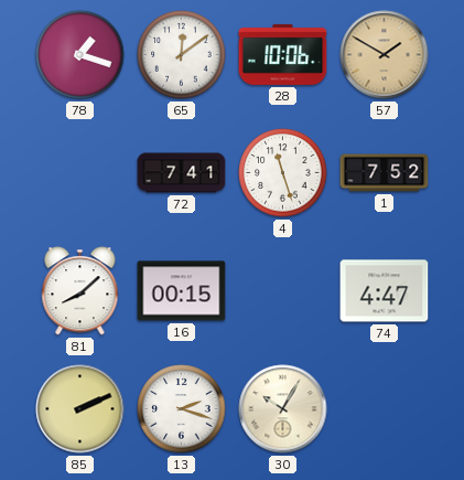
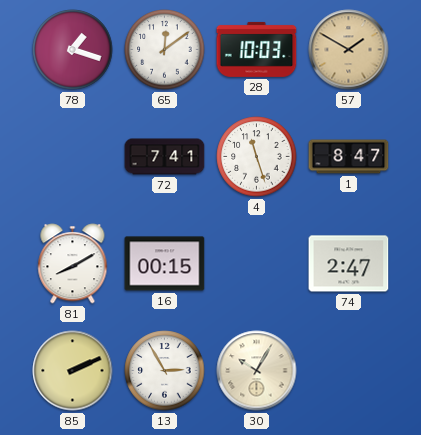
28: 10:06 -> 10:03 (257, 49)
1: 7:52 -> 8:47 (349, 157)
81: 8:08 -> 8:10 (73, 264)
74: 4:47 -> 2:47 (349, 264)
13: 2:18 -> 2:55 (165, 371)
